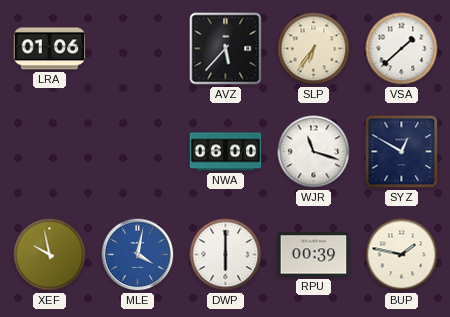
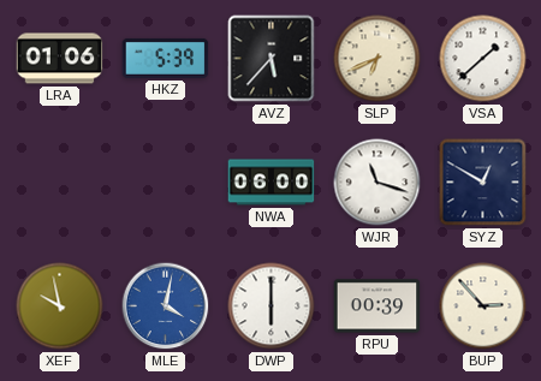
HKZ: none -> 5:39 (166, 58)
SLP: 6:36 -> 6:41 (377, 59)
BUP: 1:47 -> 2:53 (483, 306)
